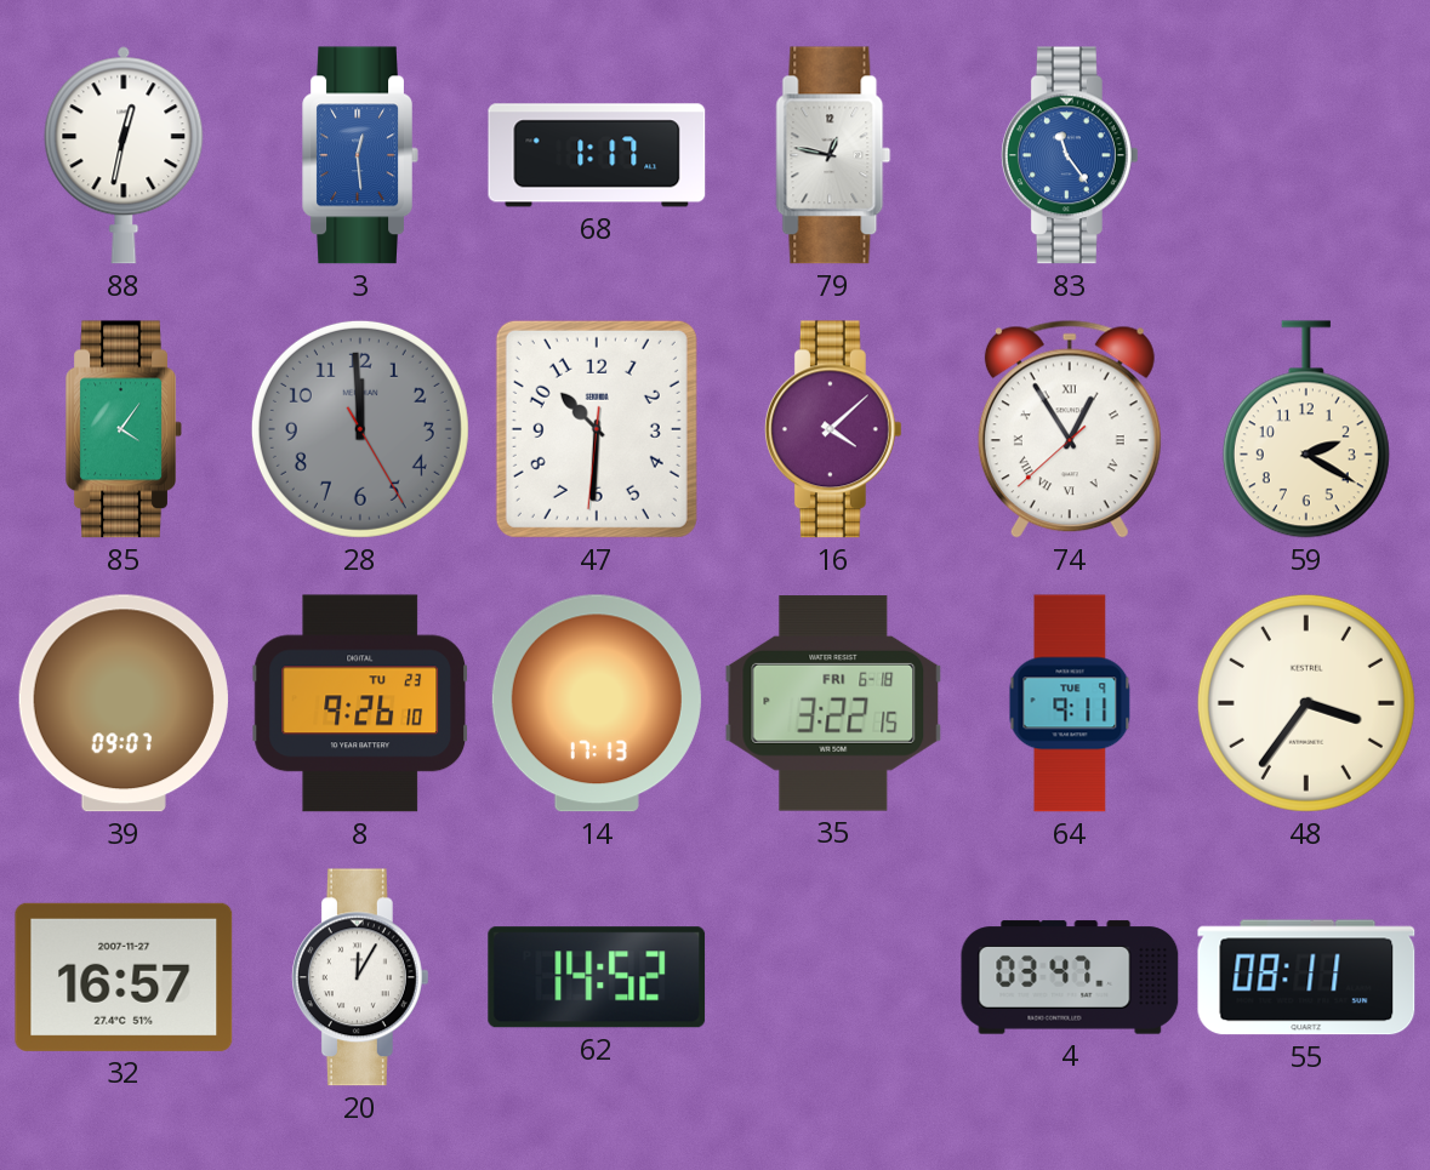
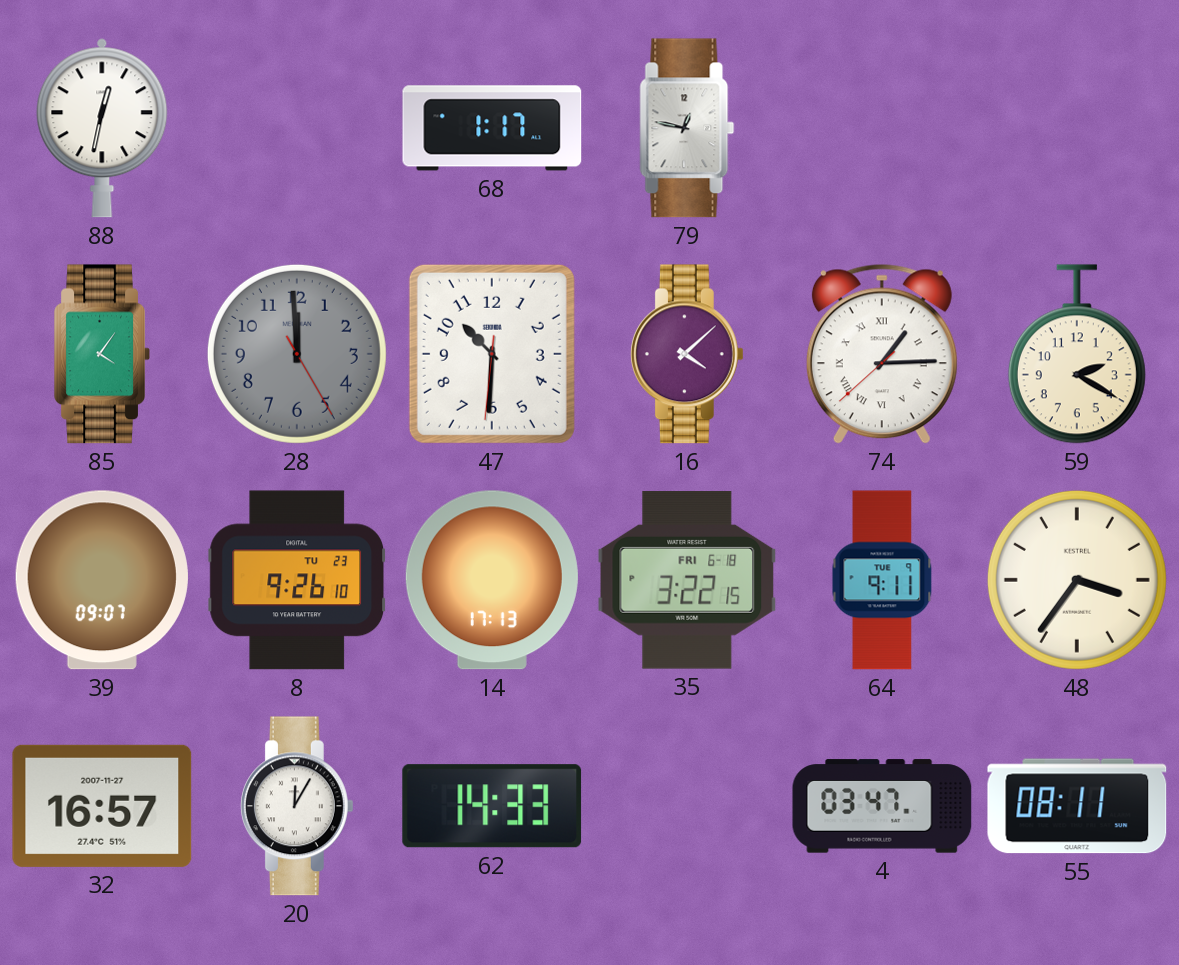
3: 12:29 -> none (360, 155)
83: 11:24 -> none (1070, 155)
74: 12:54 -> 1:14 (882, 354)
62: 14:52 -> 14:33 (492, 806)
